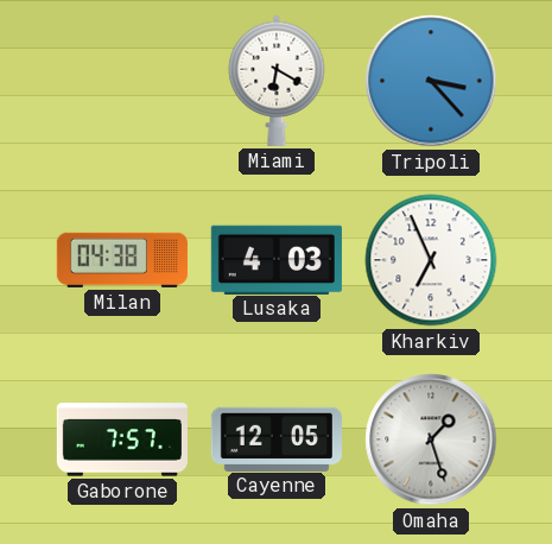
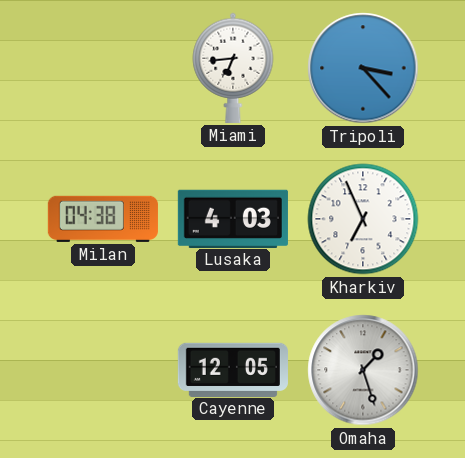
Miami: 6:20 -> 6:44 (233, 68)
Gaborone: 7:57 -> none (122, 439)
